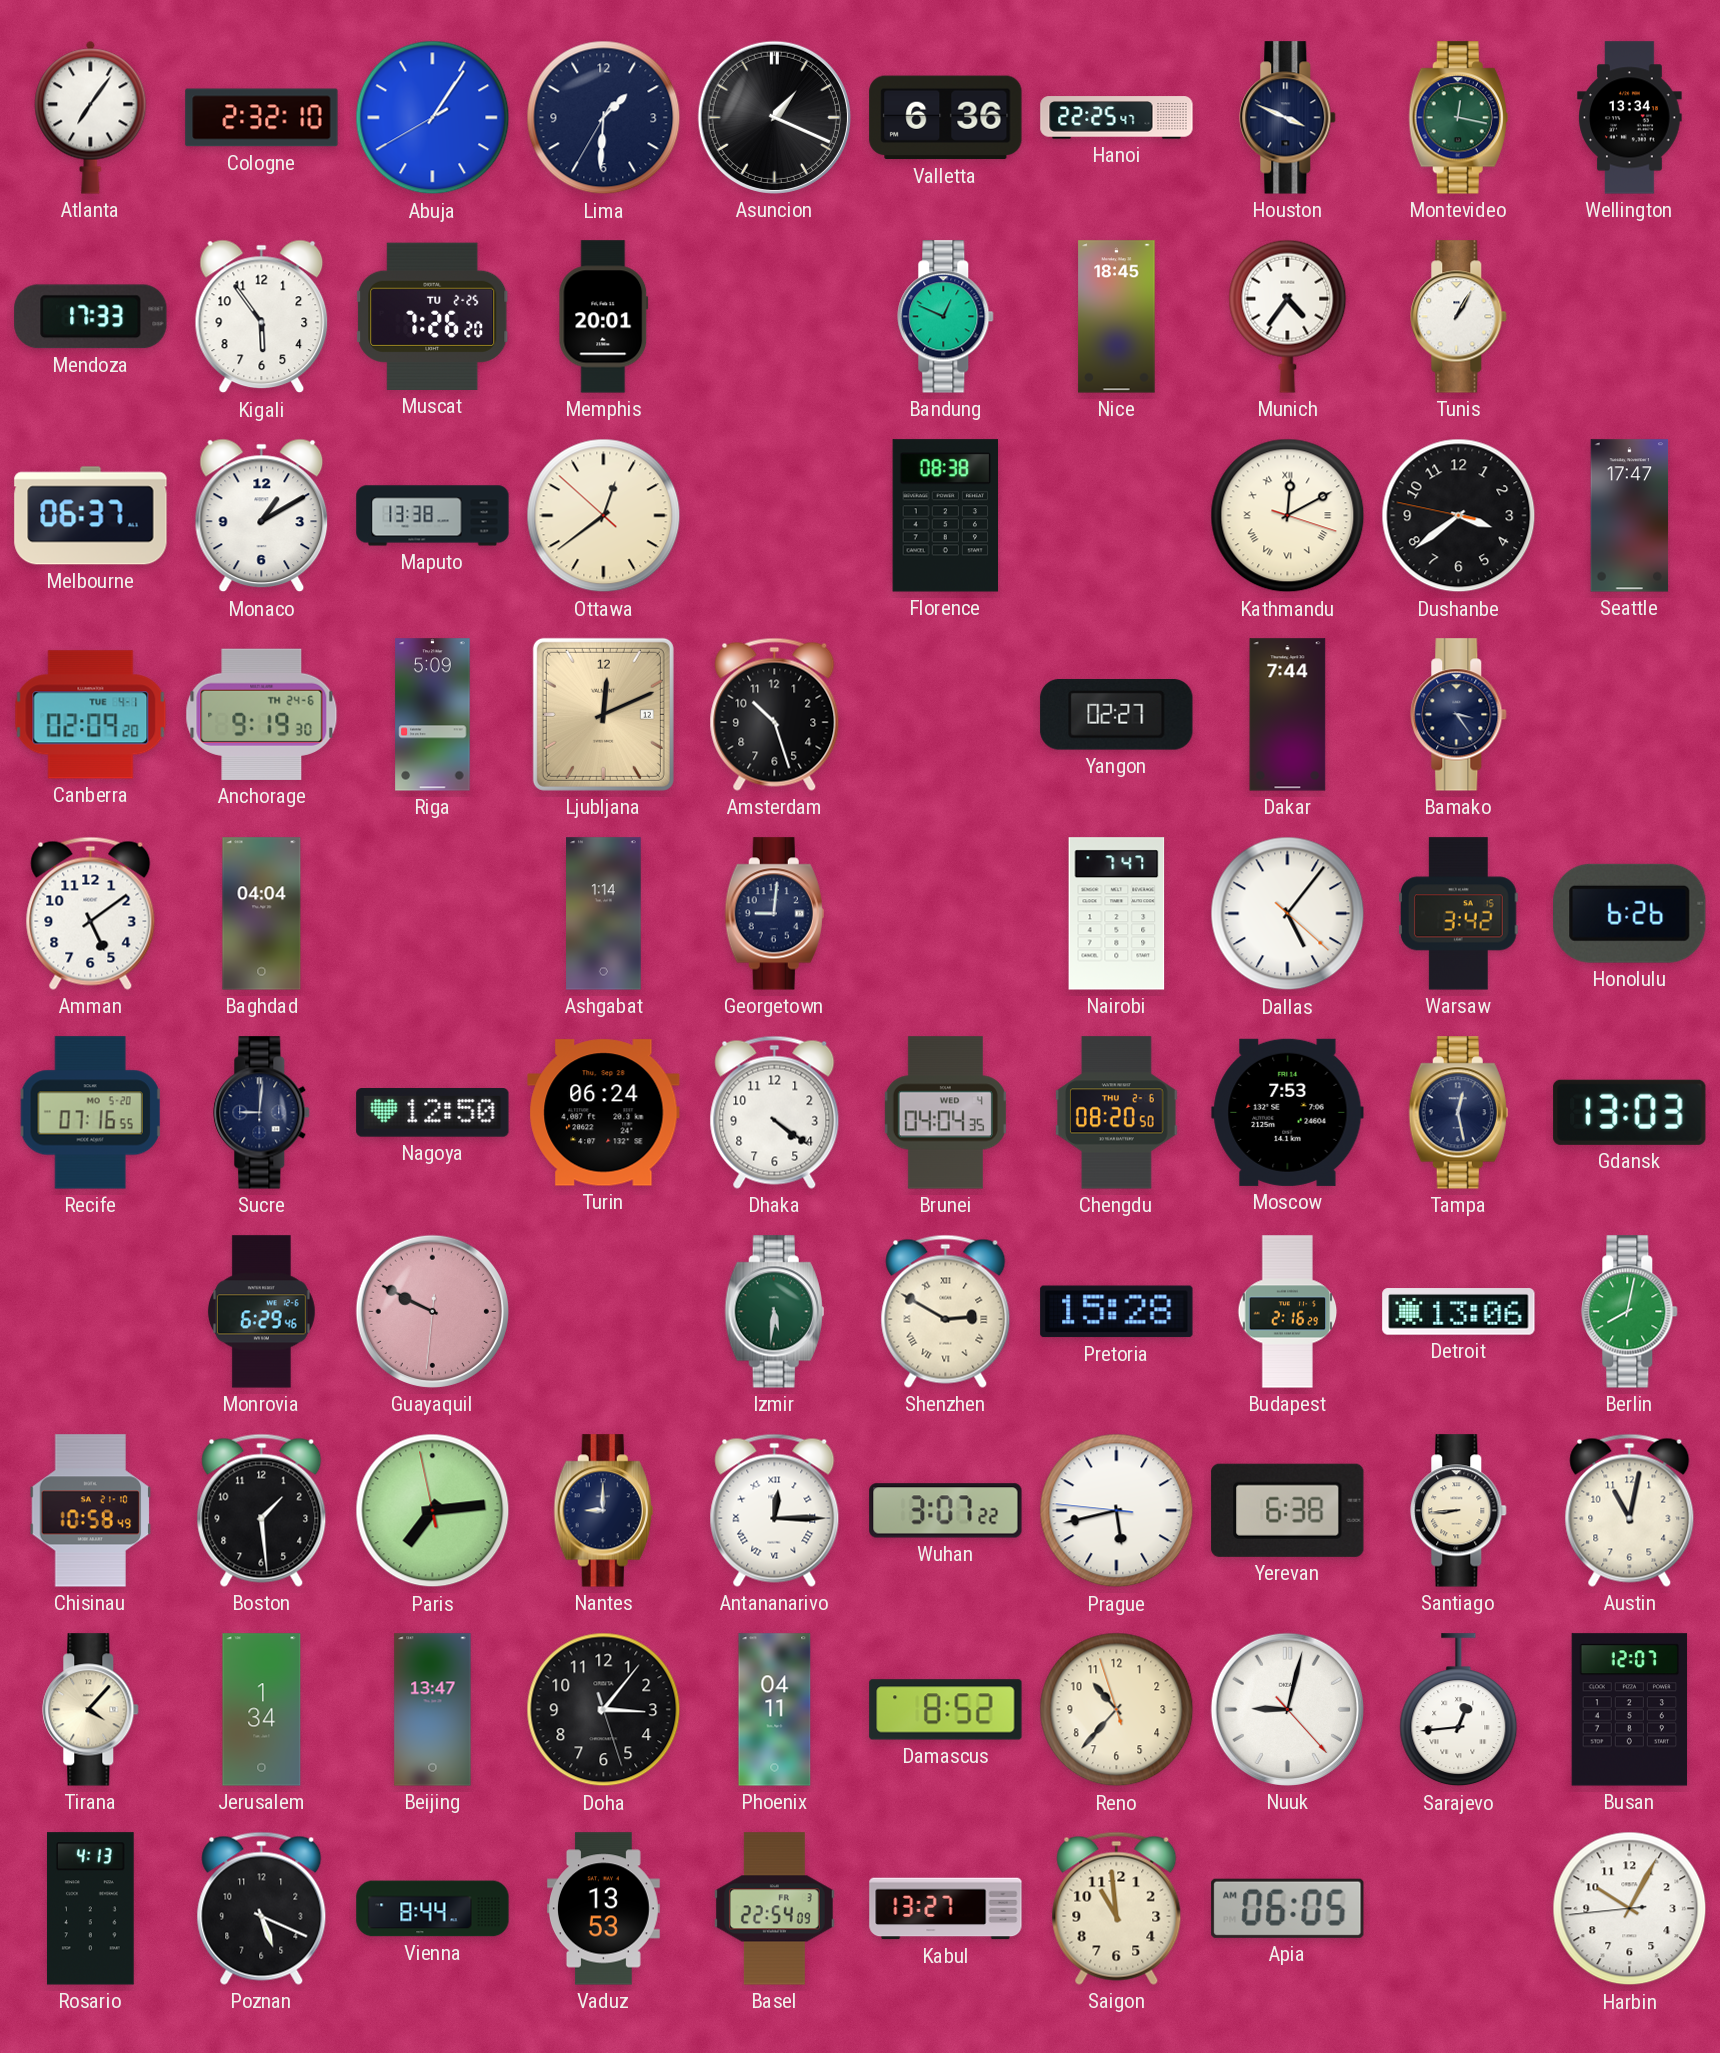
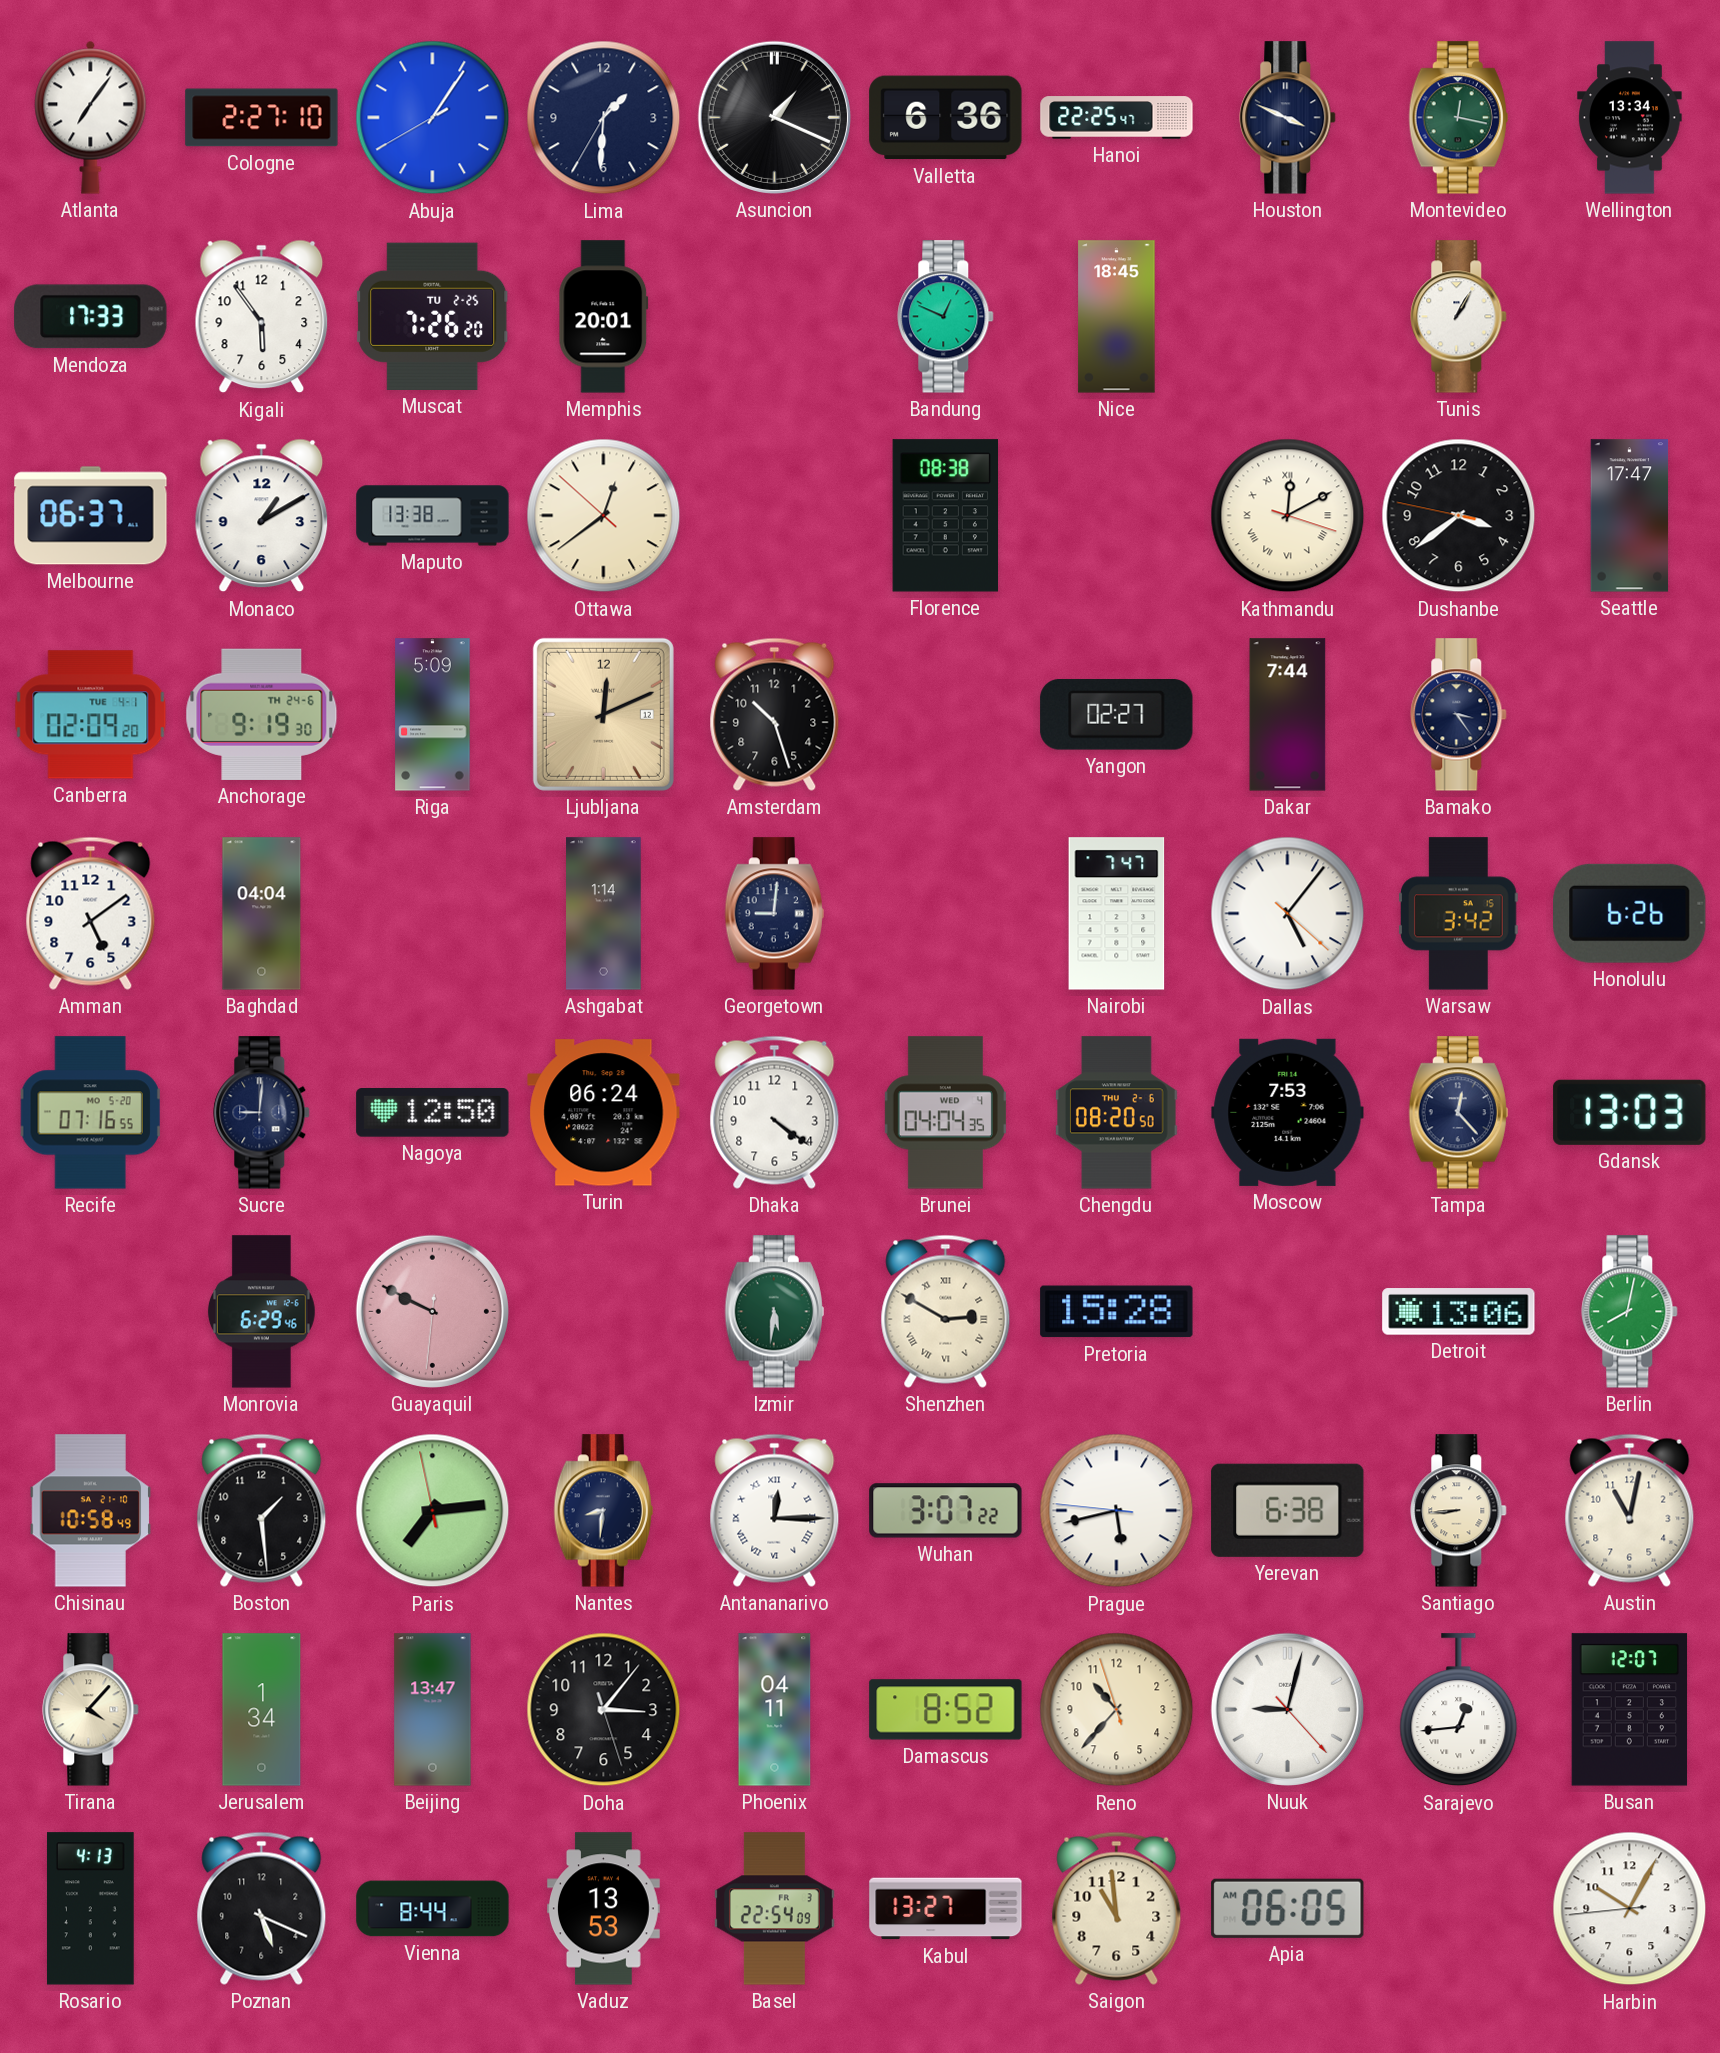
Cologne: 2:32 -> 2:27 (262, 118)
Munich: 4:36 -> none (1288, 316)
Tampa: 12:28 -> 12:23 (1458, 1113)
Budapest: 2:16 -> none (1288, 1312)
Nantes: 9:00 -> 8:31 (603, 1511)
